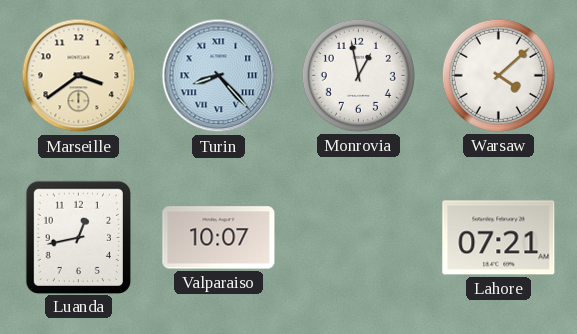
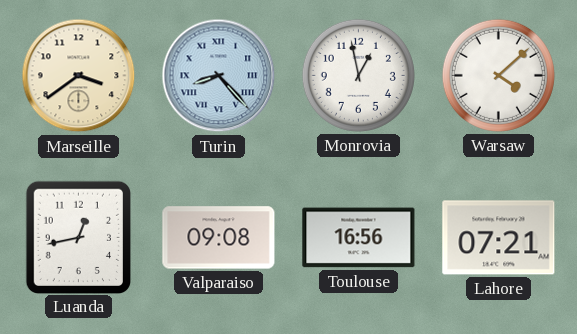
Valparaiso: 10:07 -> 09:08 (219, 238)
Toulouse: none -> 16:56 (359, 238)
